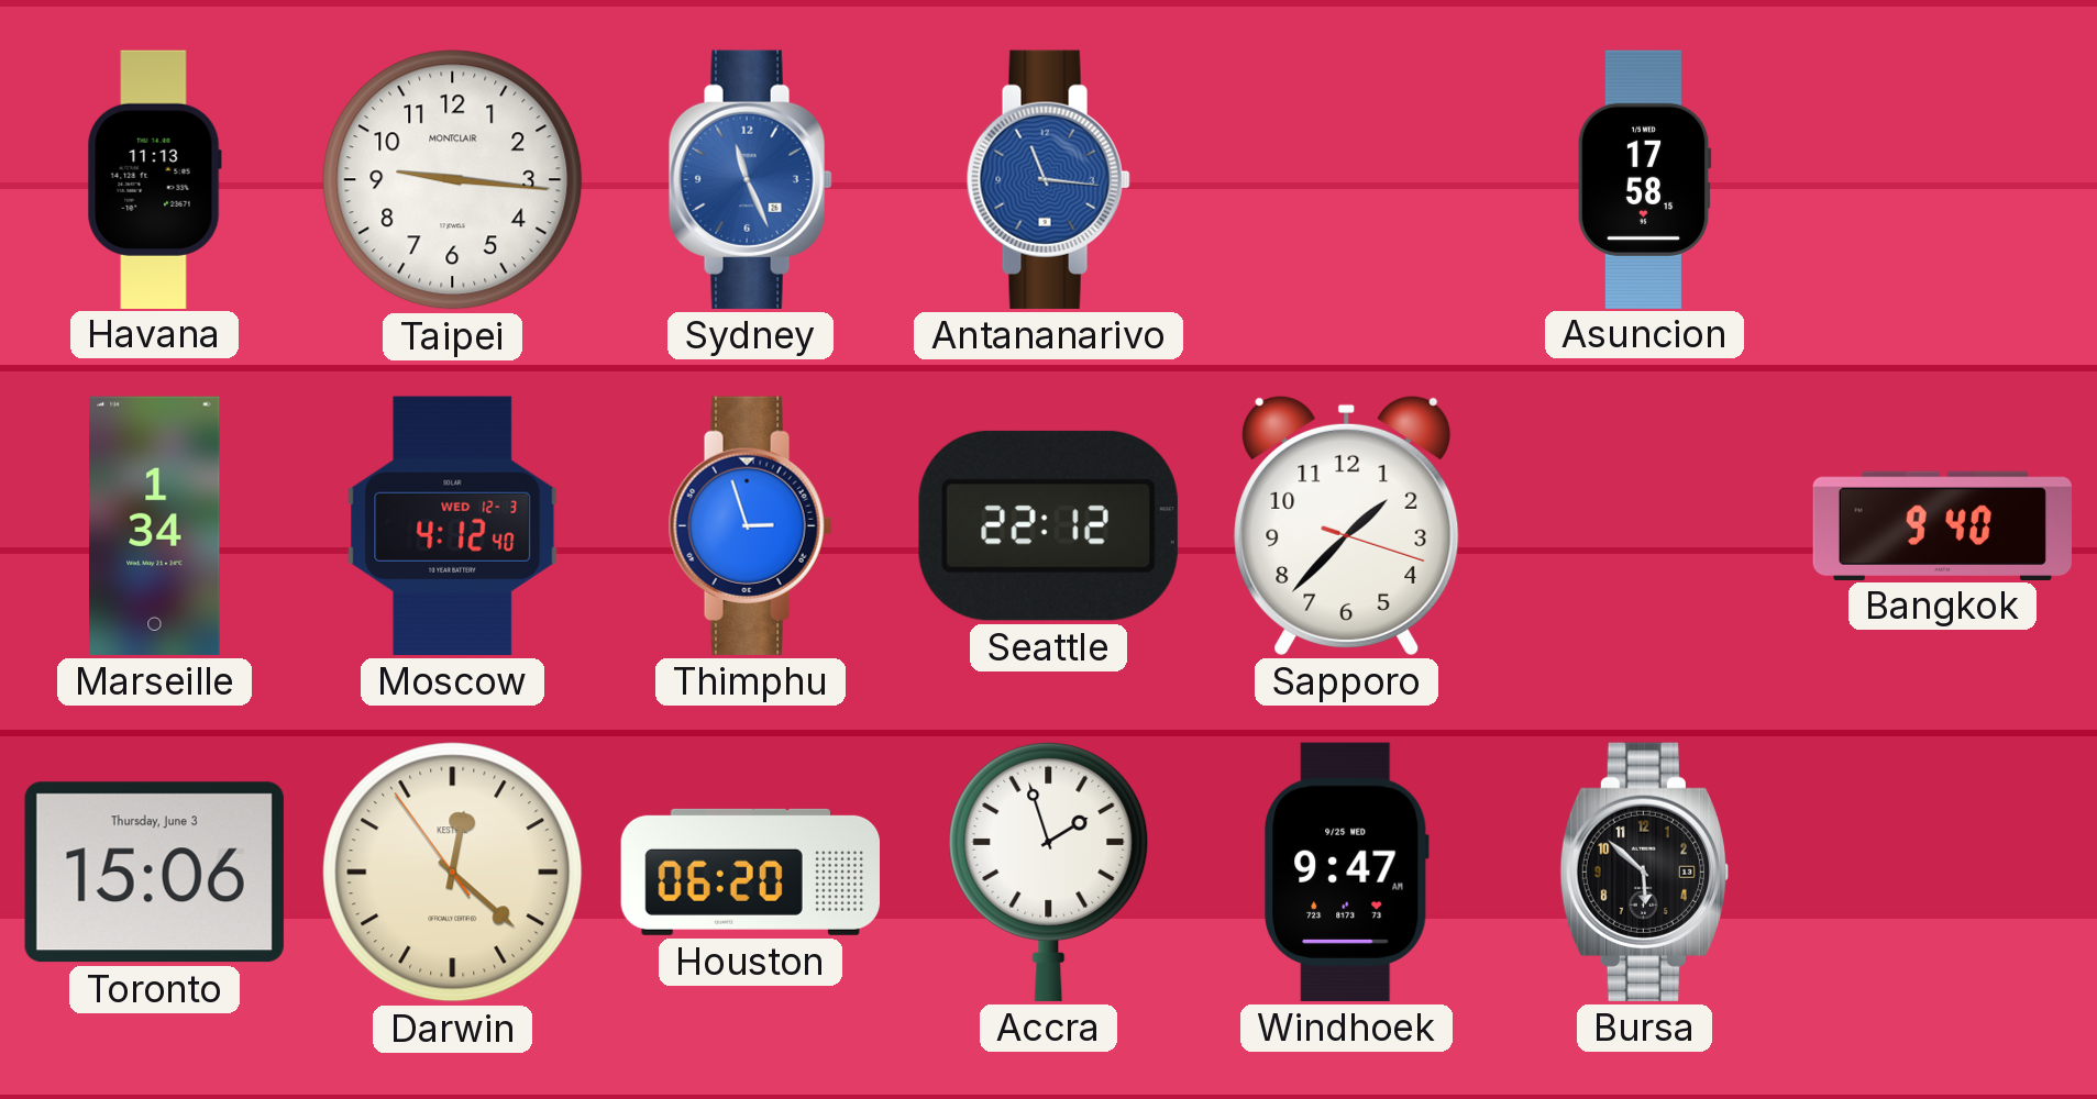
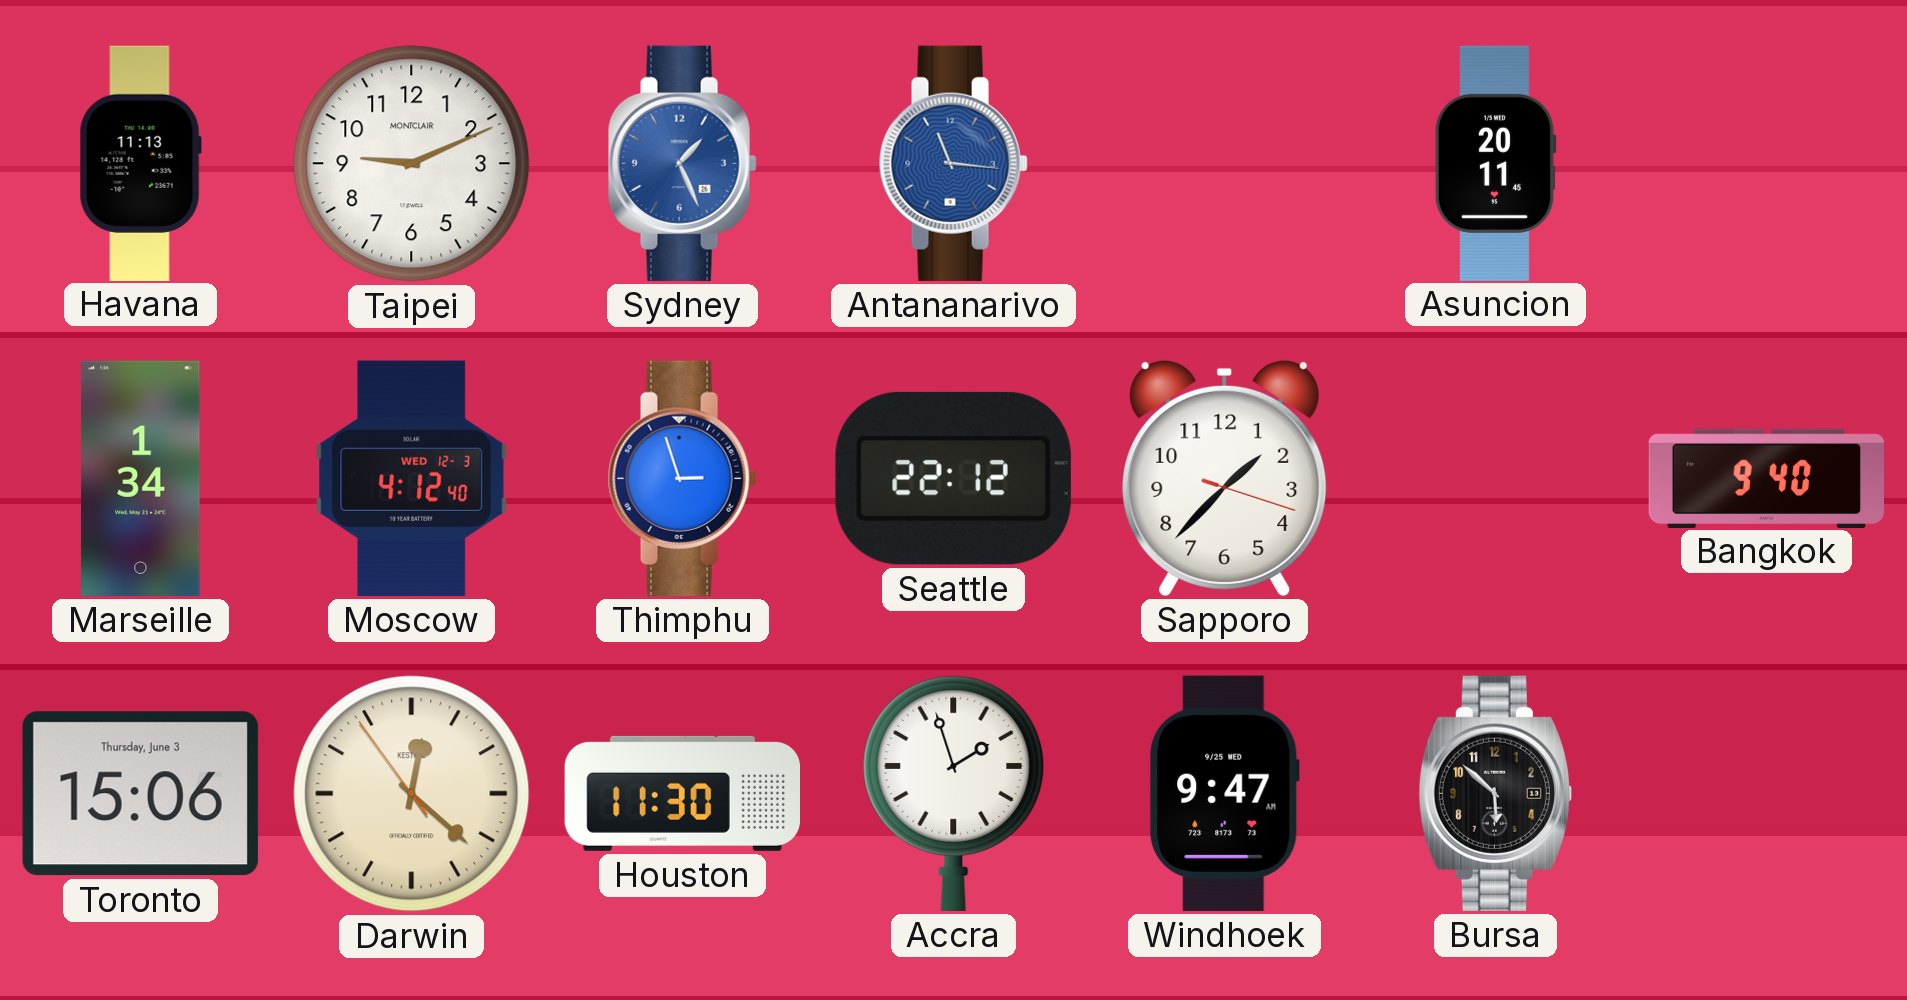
Taipei: 9:16 -> 9:11 (412, 164)
Sydney: 11:26 -> 1:26 (682, 163)
Asuncion: 17:58 -> 20:11 (1495, 163)
Houston: 06:20 -> 11:30 (682, 793)
